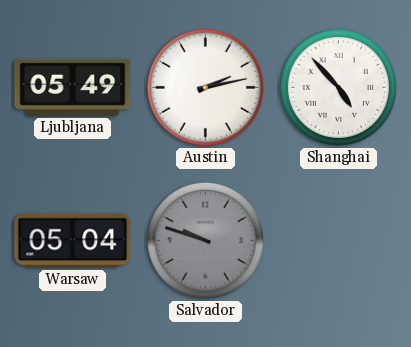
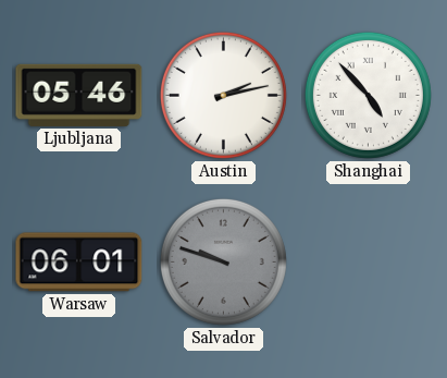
Ljubljana: 05:49 -> 05:46 (79, 95)
Warsaw: 05:04 -> 06:01 (79, 263)
